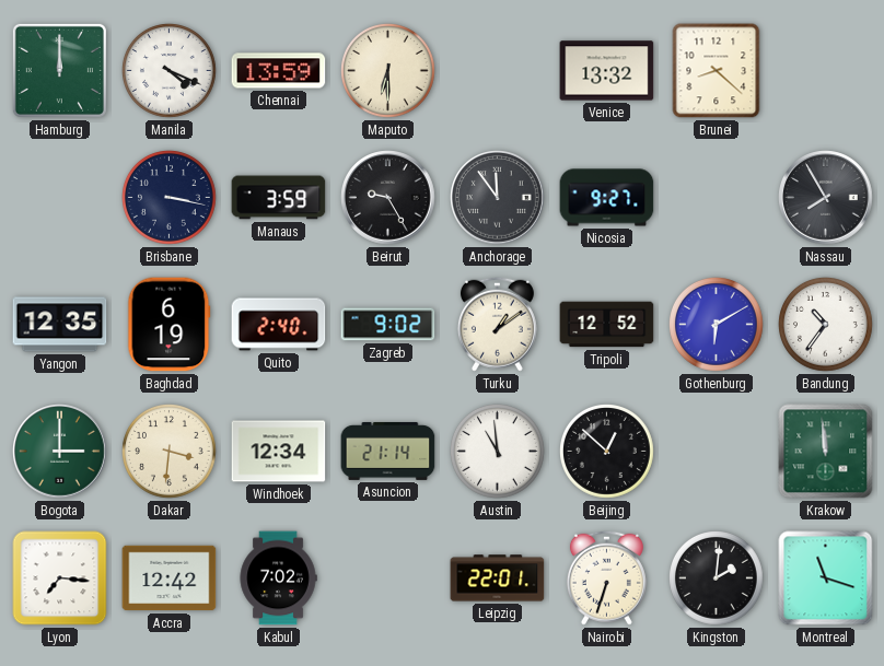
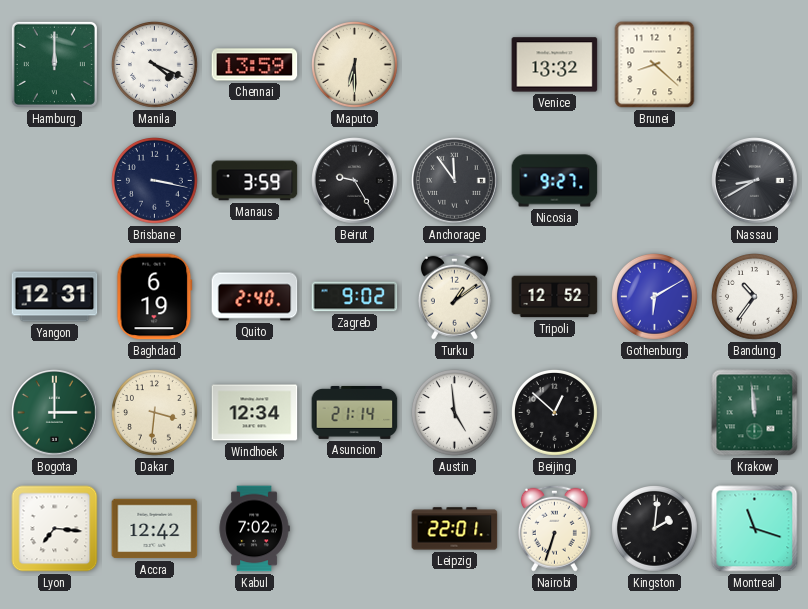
Nassau: 7:55 -> 8:40 (755, 181)
Yangon: 12:35 -> 12:31 (55, 297)
Austin: 10:59 -> 4:59 (455, 413)
